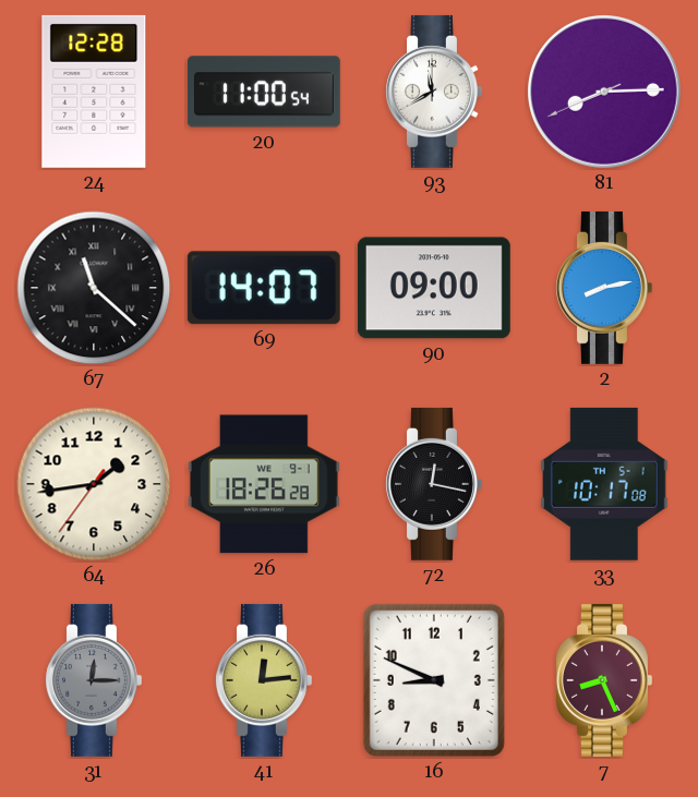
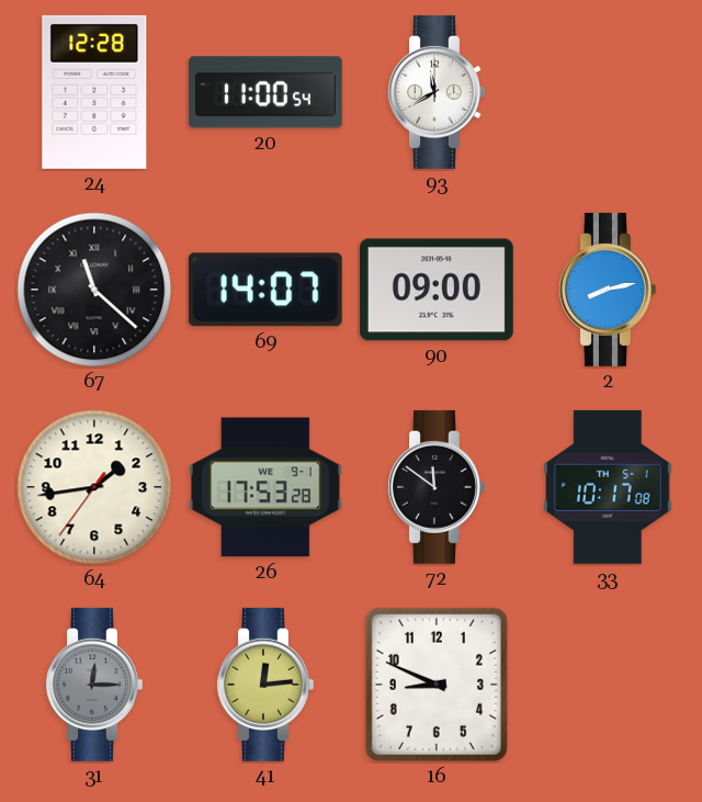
81: 8:14 -> none (605, 93)
26: 18:26 -> 17:53 (265, 487)
72: 12:17 -> 11:51 (437, 487)
7: 8:26 -> none (604, 680)
